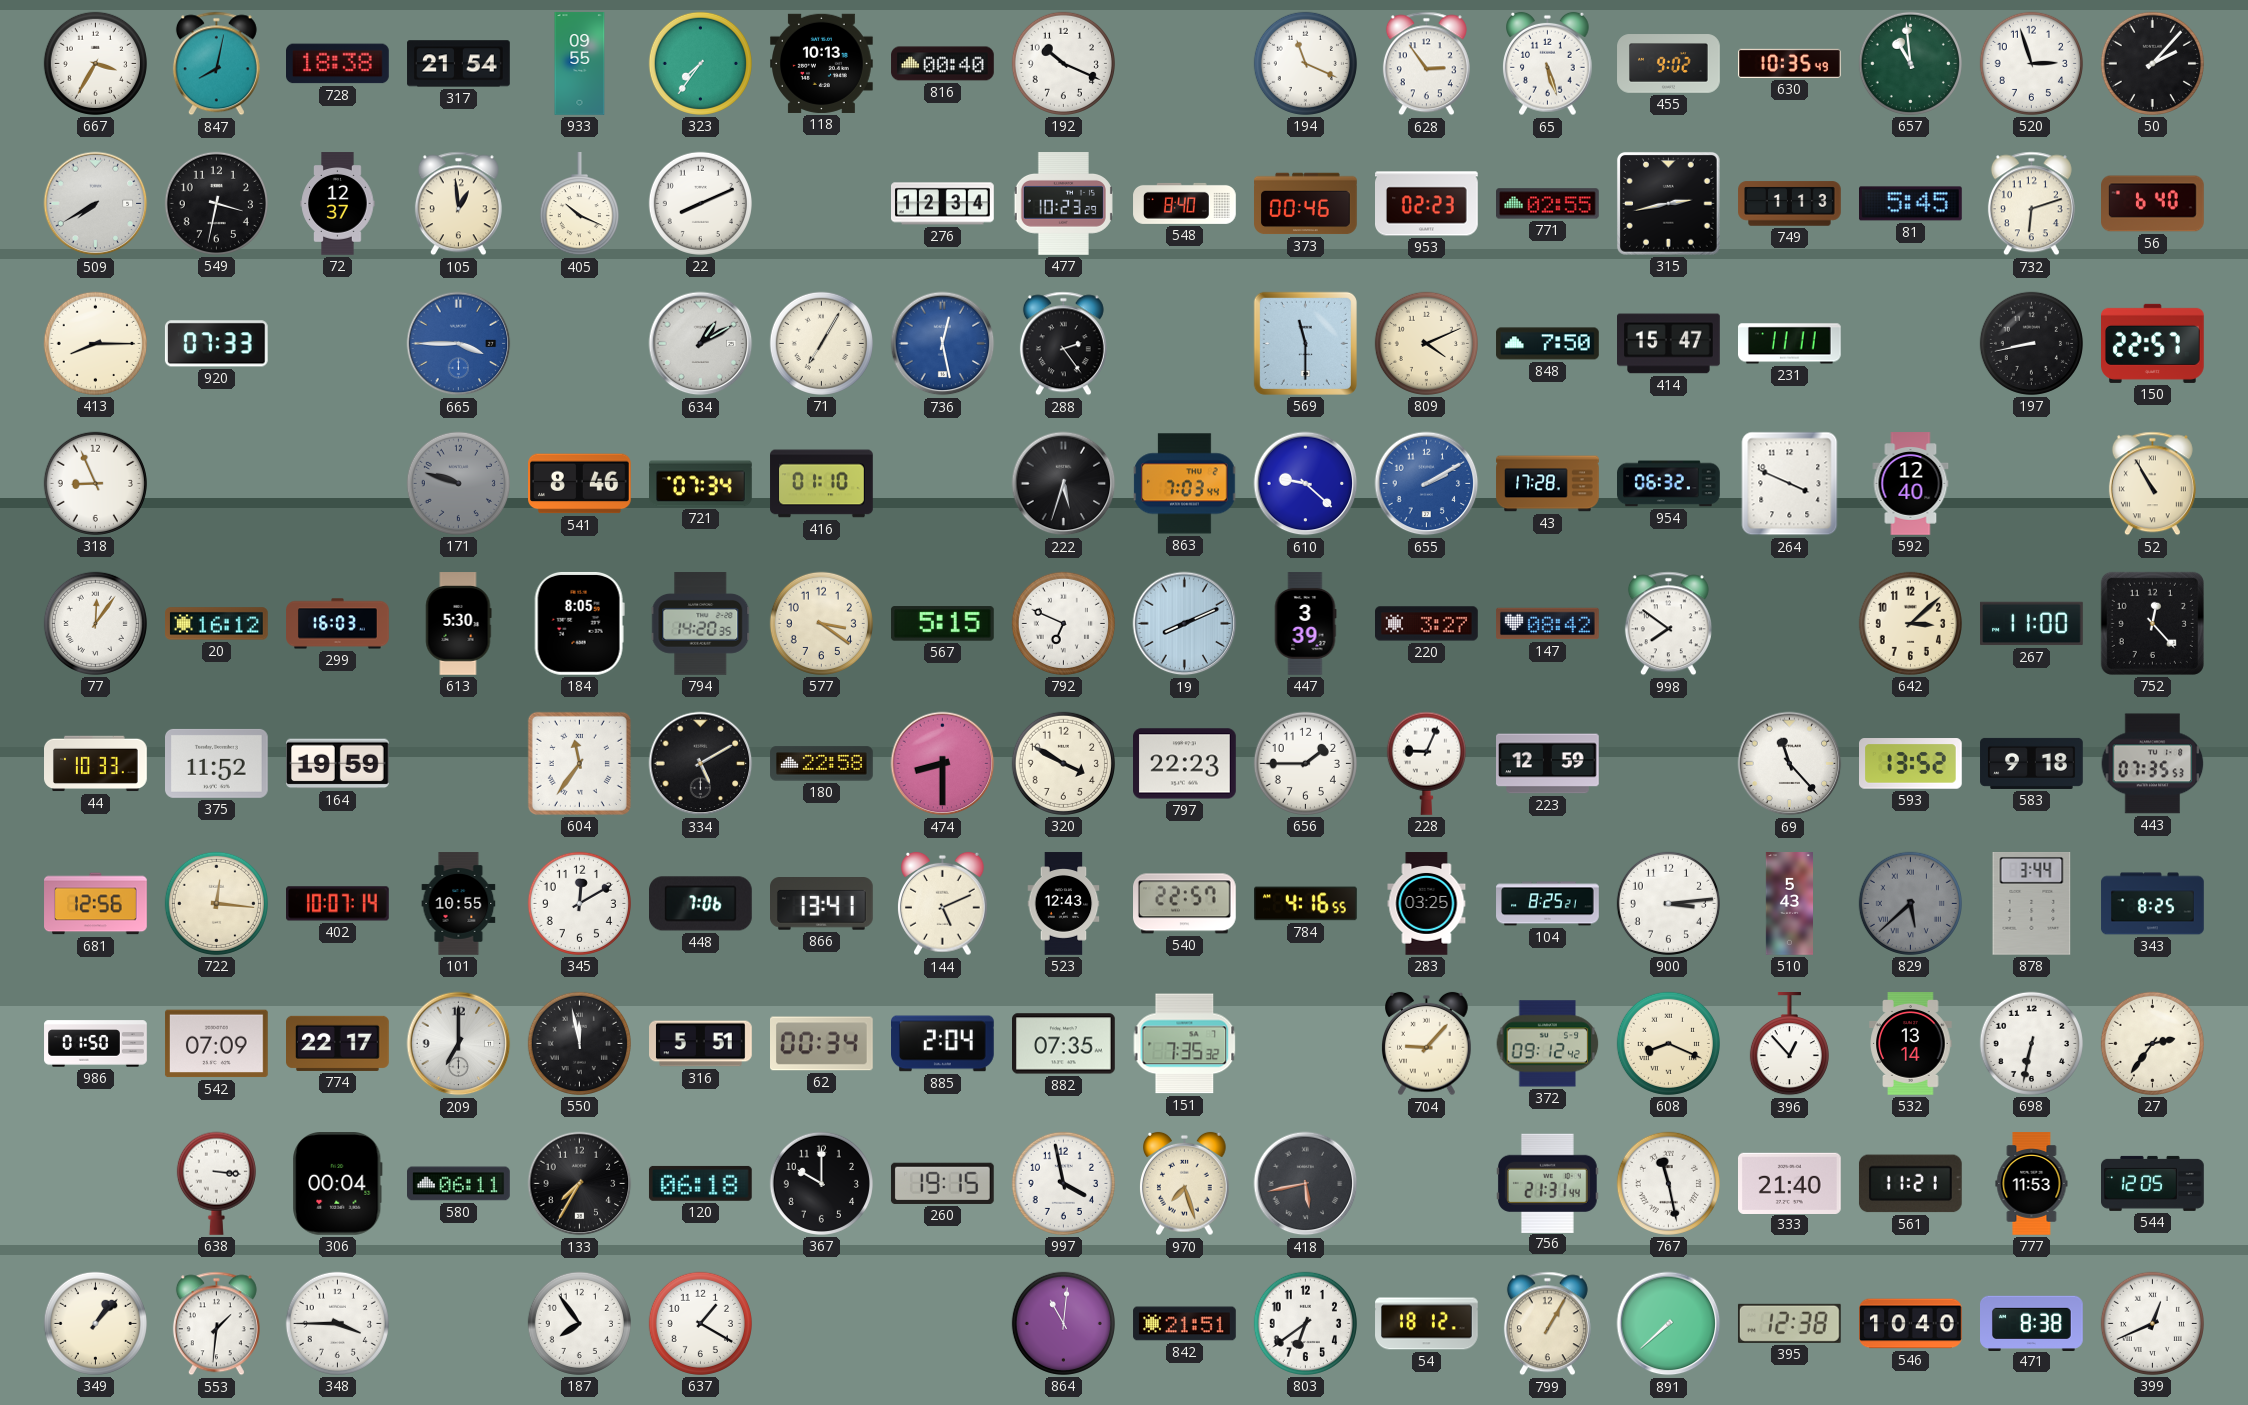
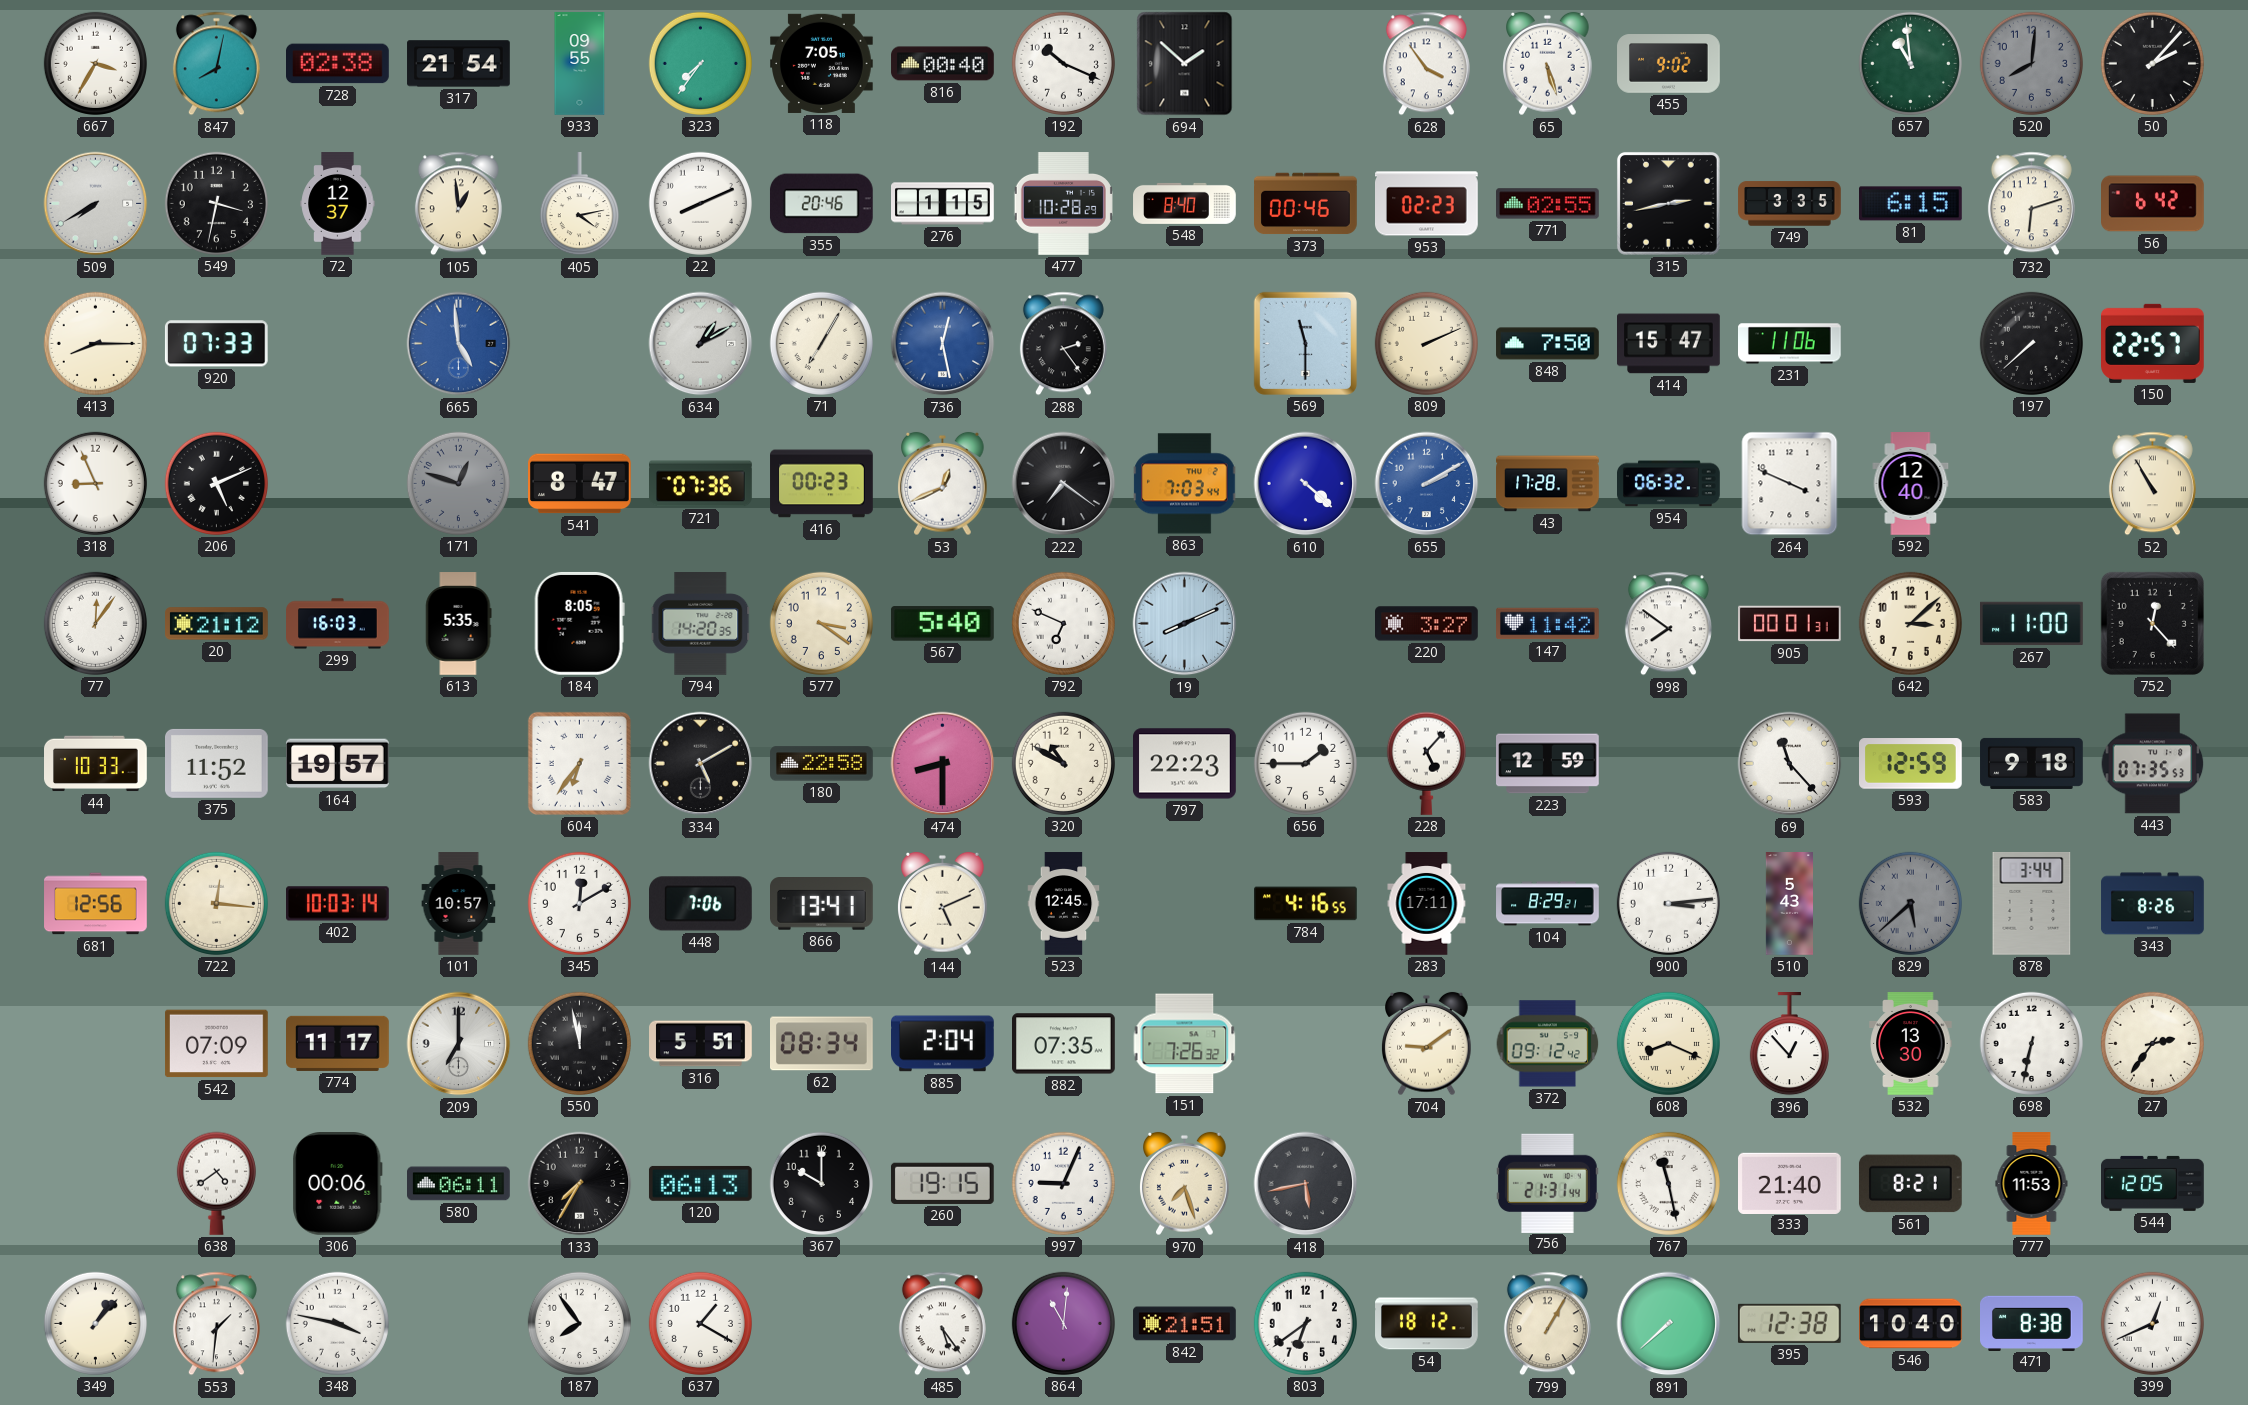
728: 18:38 -> 02:38 (338, 64)
118: 10:13 -> 7:05 (822, 63)
694: none -> 1:52 (1185, 64)
194: 11:19 -> none (1305, 63)
628: 2:54 -> 3:54 (1426, 64)
630: 10:35 -> none (1790, 63)
520: 2:57 -> 8:01 (2031, 63)
520 dial: white -> grey (2031, 63)
405: 10:19 -> 4:13 (579, 205)
355: none -> 20:46 (821, 204)
276: 12:34 -> 1:15 (943, 204)
477: 10:23 -> 10:28 (1063, 204)
749: 1:13 -> 3:35 (1790, 204)
81: 5:45 -> 6:15 (1911, 204)
56: 6:40 -> 6:42 (2153, 204)
665: 3:45 -> 4:59 (459, 344)
809: 4:11 -> 2:11 (1426, 343)
231: 11:11 -> 11:06 (1790, 344)
197: 8:43 -> 7:38 (2031, 343)
206: none -> 5:11 (216, 483)
171: 9:48 -> 12:48 (458, 483)
541: 8:46 -> 8:47 (580, 484)
721: 07:34 -> 07:36 (701, 484)
416: 01:10 -> 00:23 (822, 484)
53: none -> 12:41 (943, 484)
222: 5:33 -> 7:21 (1064, 484)
610: 9:22 -> 4:22 (1306, 484)
20: 16:12 -> 21:12 (217, 624)
613: 5:30 -> 5:35 (458, 624)
567: 5:15 -> 5:40 (942, 624)
447: 3:39 -> none (1305, 624)
147: 08:42 -> 11:42 (1548, 624)
905: none -> 00:01 (1790, 624)
164: 19:59 -> 19:57 (338, 764)
604: 11:36 -> 6:36 (579, 763)
320: 3:50 -> 10:50 (1063, 763)
228: 9:04 -> 5:07 (1426, 763)
593: 13:52 -> 12:59 (1911, 764)
402: 10:07 -> 10:03 (338, 904)
101: 10:55 -> 10:57 (459, 904)
523: 12:43 -> 12:45 (1064, 904)
540: 22:57 -> none (1185, 904)
283: 03:25 -> 17:11 (1427, 904)
104: 8:25 -> 8:29 (1548, 904)
343: 8:25 -> 8:26 (2153, 904)
986: 01:50 -> none (96, 1044)
774: 22:17 -> 11:17 (338, 1043)
62: 00:34 -> 08:34 (822, 1044)
151: 7:35 -> 7:26 (1185, 1044)
704: 9:07 -> 9:09 (1427, 1044)
532: 13:14 -> 13:30 (1911, 1044)
638: 3:16 -> 4:39 (216, 1183)
306: 00:04 -> 00:06 (338, 1184)
120: 06:18 -> 06:13 (700, 1183)
997: 3:58 -> 9:04 (1063, 1183)
561: 11:21 -> 8:21 (1910, 1184)
348: 3:45 -> 3:47 (337, 1323)
485: none -> 5:24 (942, 1324)
